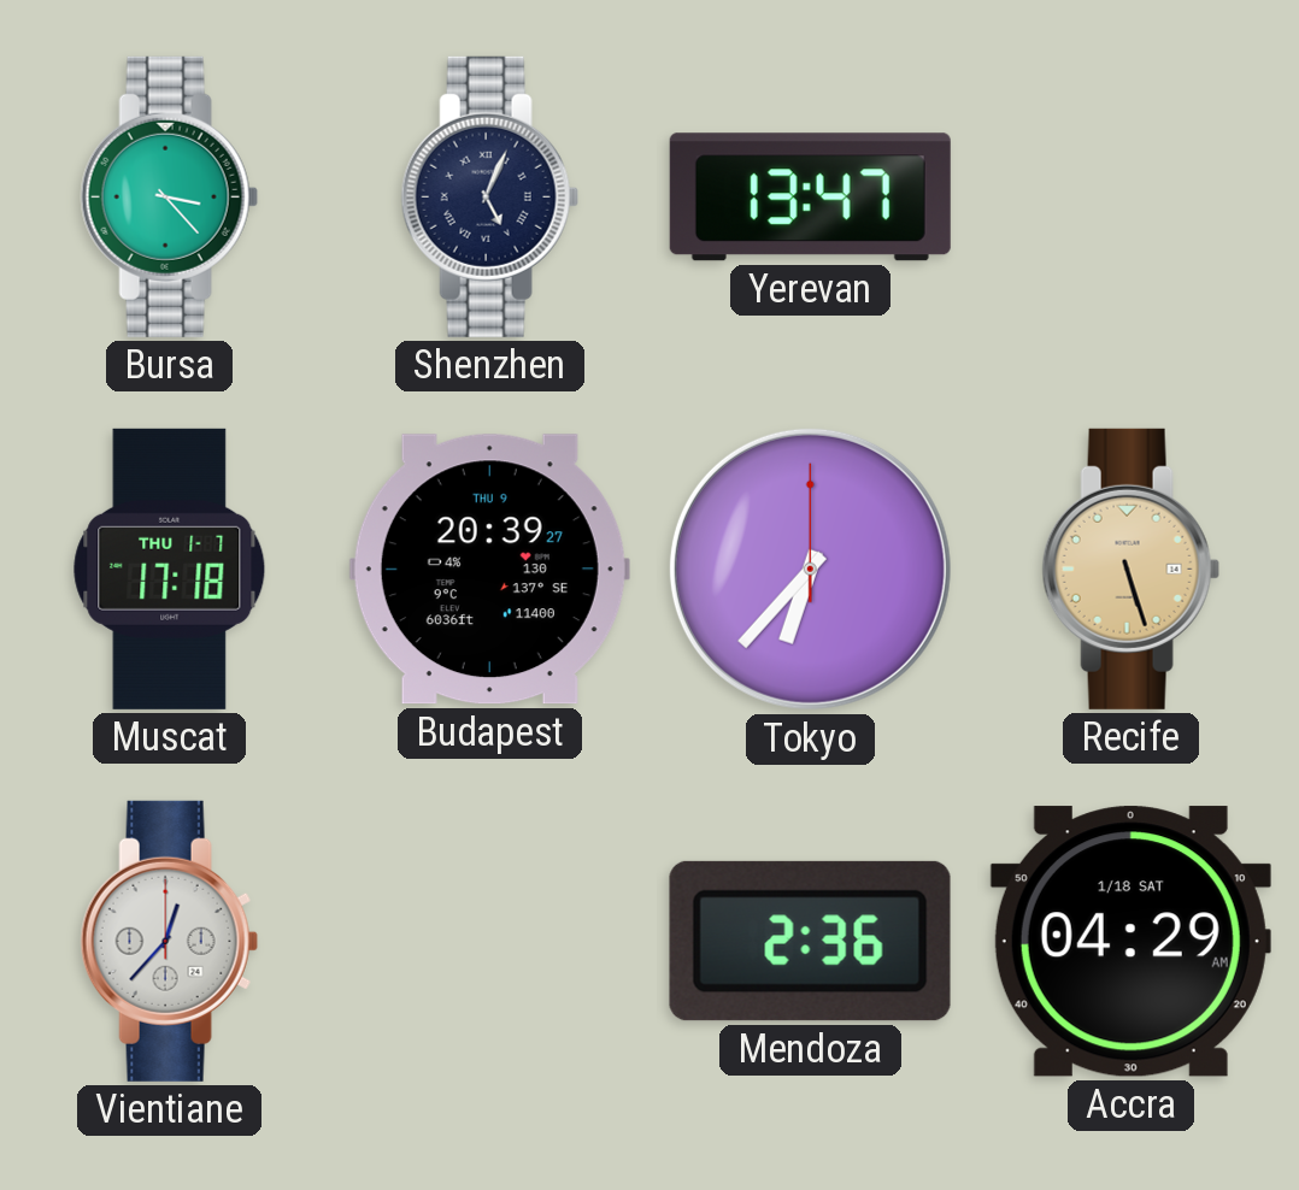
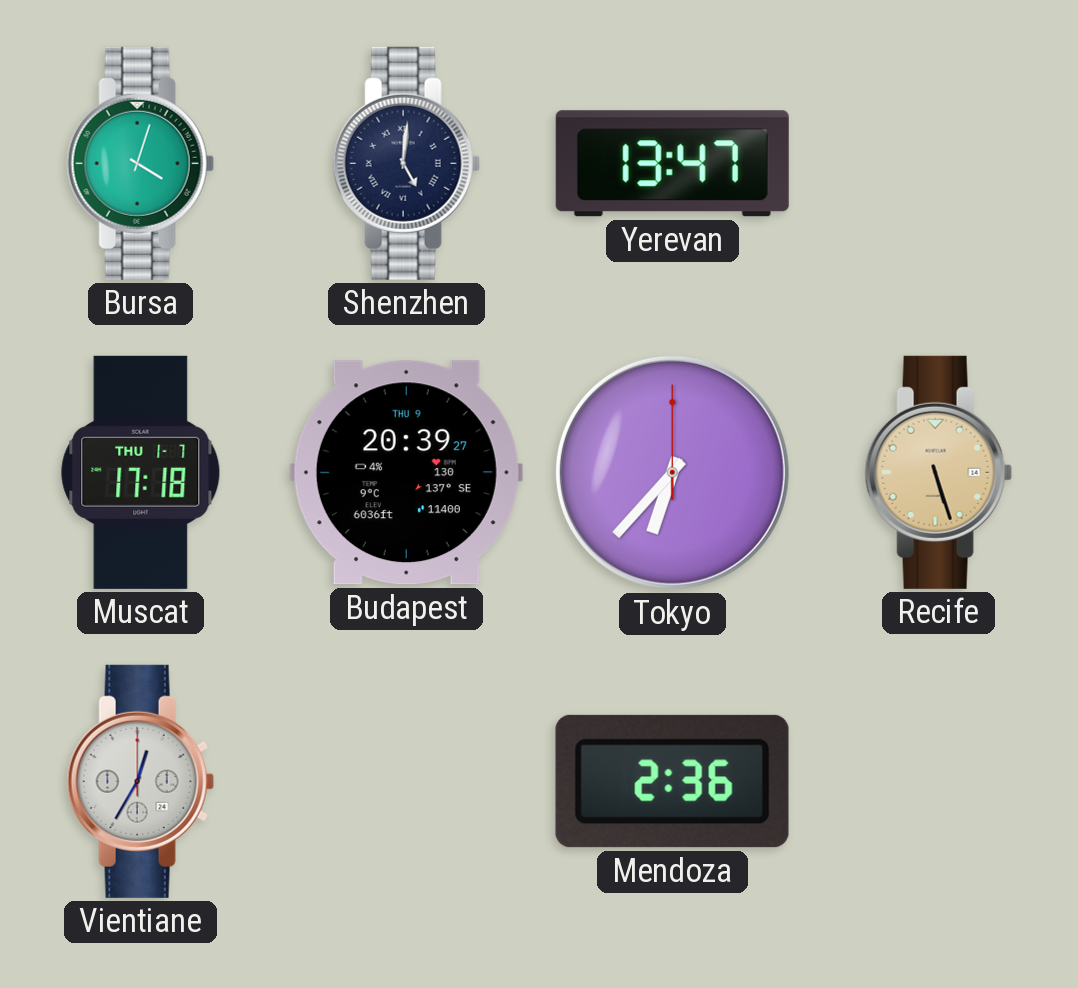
Bursa: 3:23 -> 4:03 (140, 163)
Shenzhen: 5:04 -> 5:01 (406, 163)
Vientiane: 12:37 -> 12:35 (140, 781)
Accra: 04:29 -> none (1130, 942)
